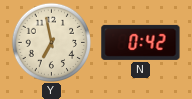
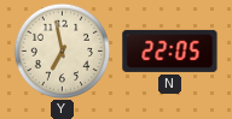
N: 0:42 -> 22:05 (170, 50)
